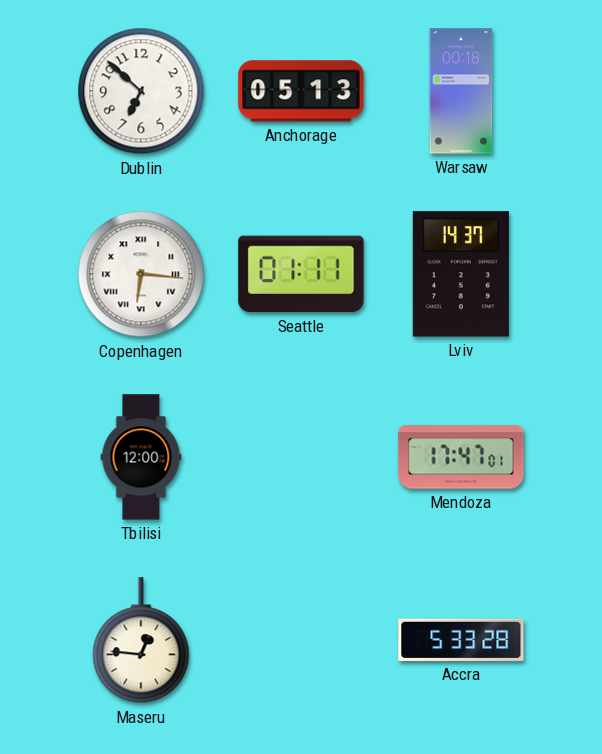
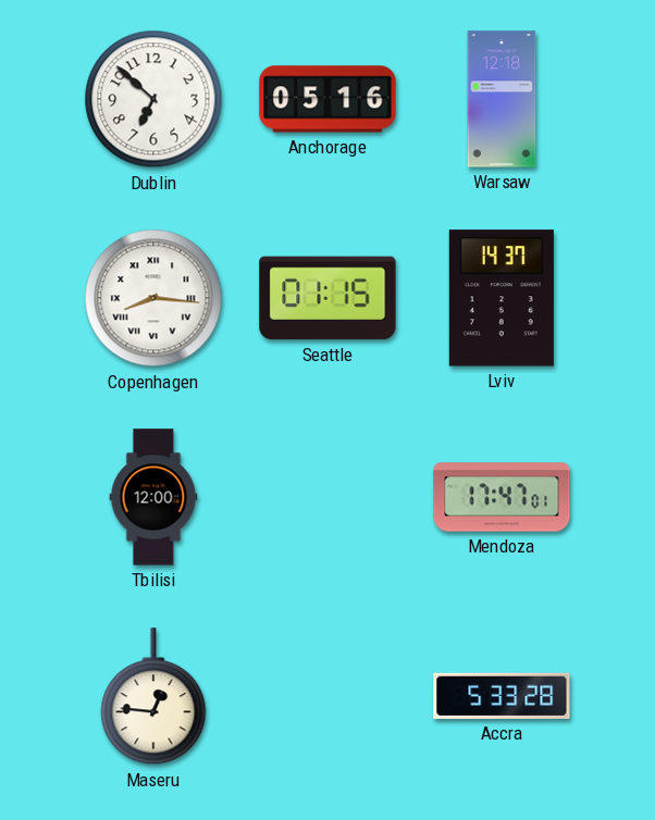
Anchorage: 05:13 -> 05:16 (327, 99)
Warsaw: 00:18 -> 12:18 (502, 99)
Copenhagen: 6:16 -> 8:16 (153, 298)
Seattle: 01:11 -> 01:15 (327, 298)
